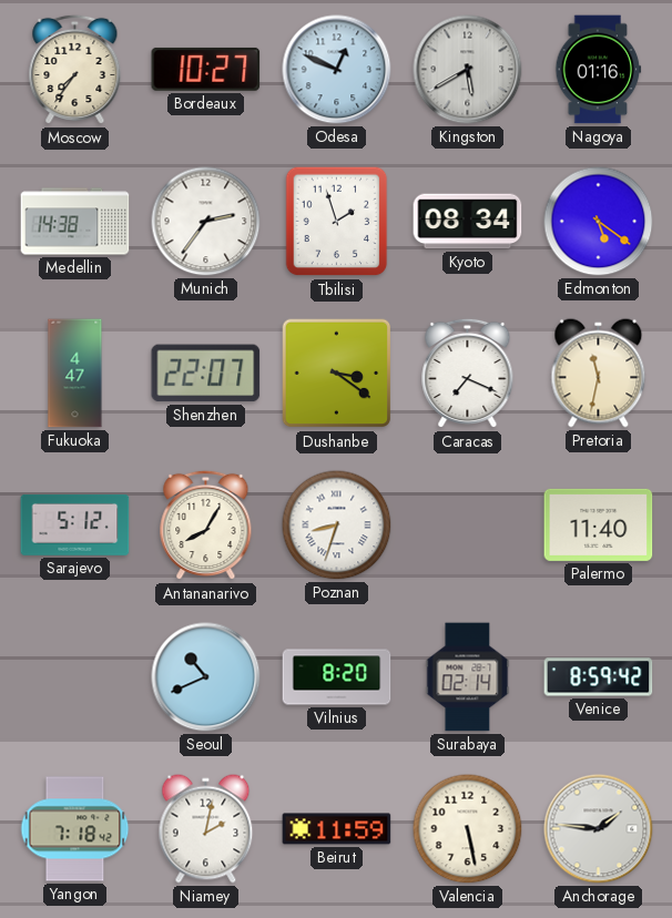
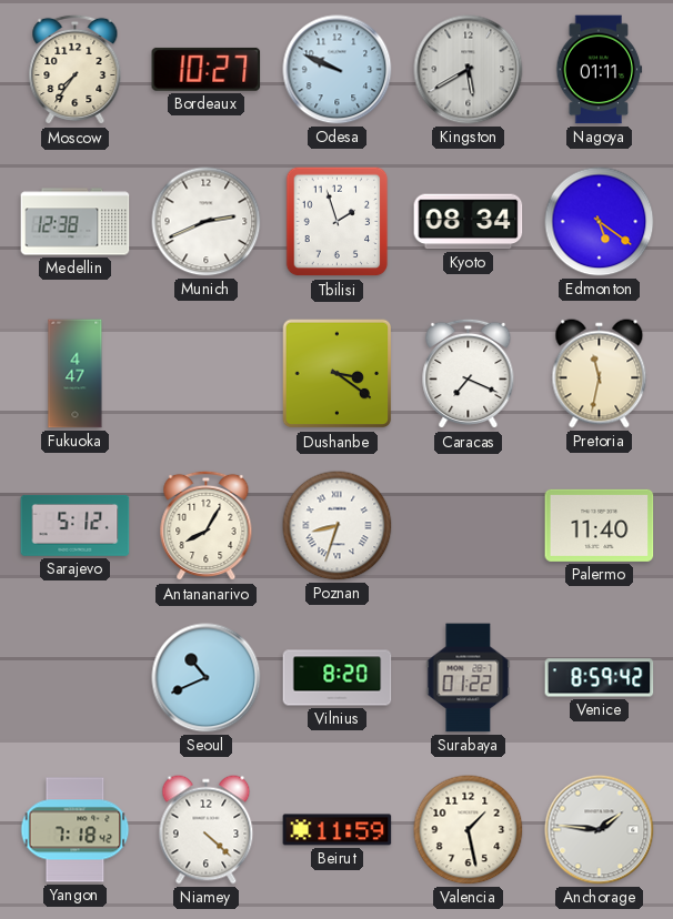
Odesa: 12:49 -> 9:49 (338, 70)
Nagoya: 01:16 -> 01:11 (600, 70)
Medellin: 14:38 -> 12:38 (76, 222)
Munich: 2:36 -> 2:41 (207, 222)
Shenzhen: 22:07 -> none (206, 374)
Surabaya: 02:14 -> 01:22 (469, 678)
Niamey: 2:02 -> 4:22 (207, 830)
Valencia: 5:28 -> 1:28 (469, 830)
